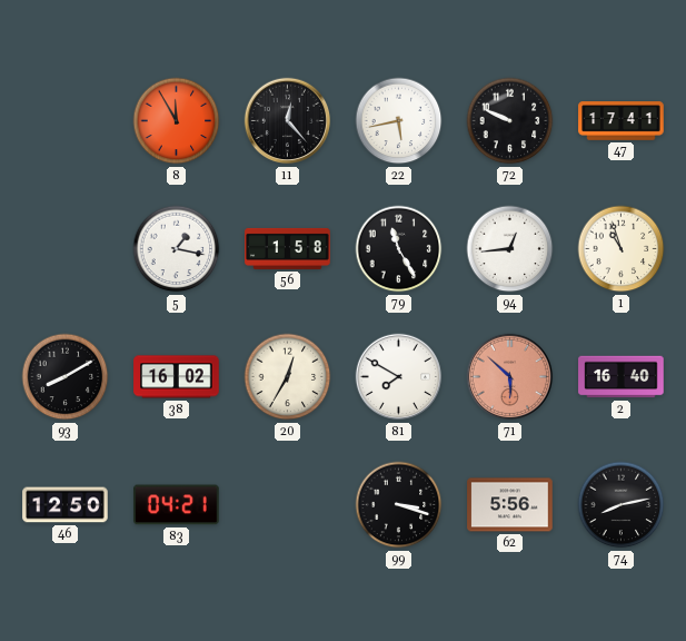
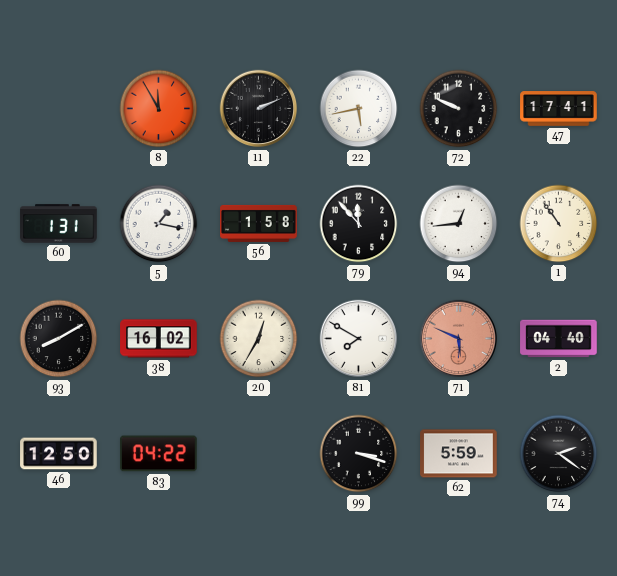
11: 12:23 -> 2:11 (259, 109)
60: none -> 1:31 (59, 224)
79: 11:25 -> 11:53 (359, 224)
1: 10:57 -> 10:54 (559, 224)
71: 5:52 -> 5:49 (459, 339)
2: 16:40 -> 04:40 (559, 339)
83: 04:21 -> 04:22 (159, 454)
62: 5:56 -> 5:59 (459, 454)
74: 8:13 -> 2:21 (559, 454)
